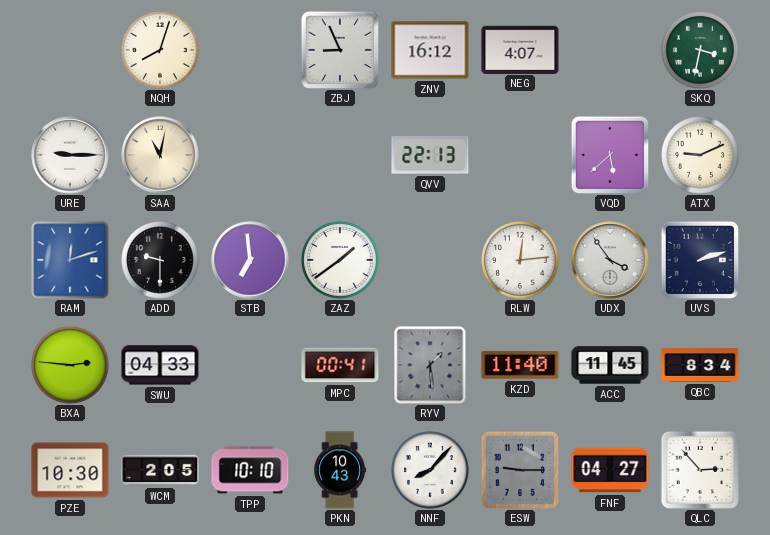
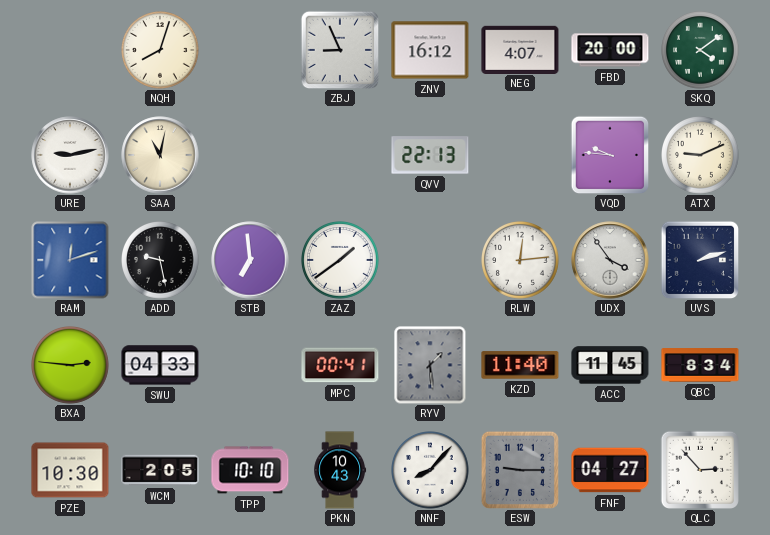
FBD: none -> 20:00 (610, 50)
SKQ: 3:32 -> 4:09 (701, 51)
URE: 9:15 -> 9:13 (70, 155)
VQD: 5:38 -> 9:46 (610, 155)
ADD: 9:30 -> 9:28 (161, 261)
